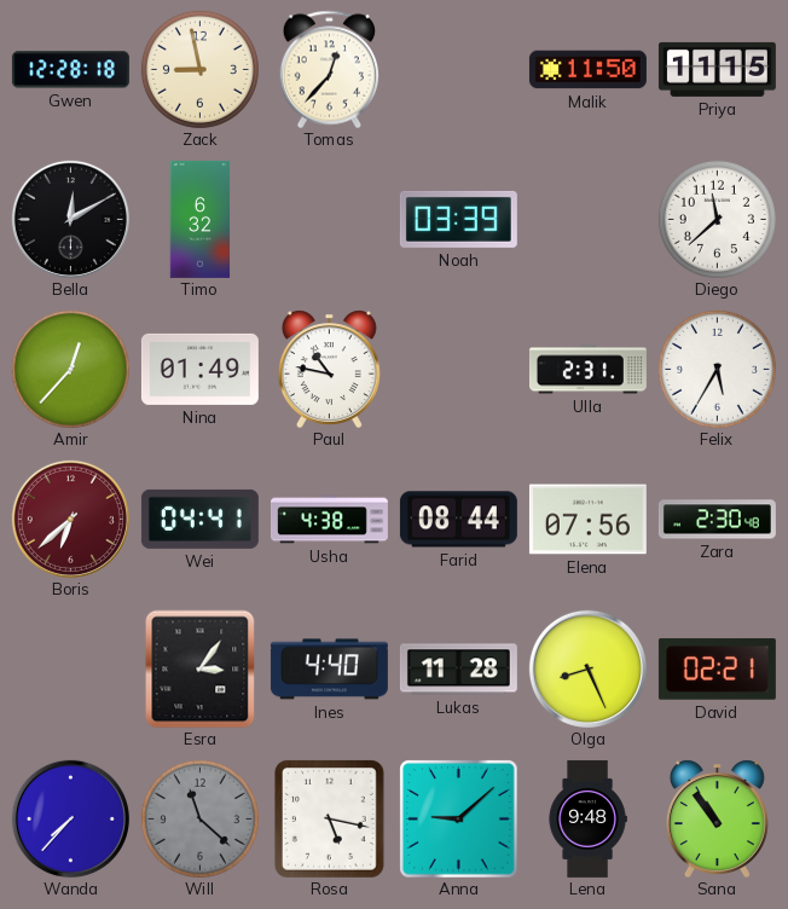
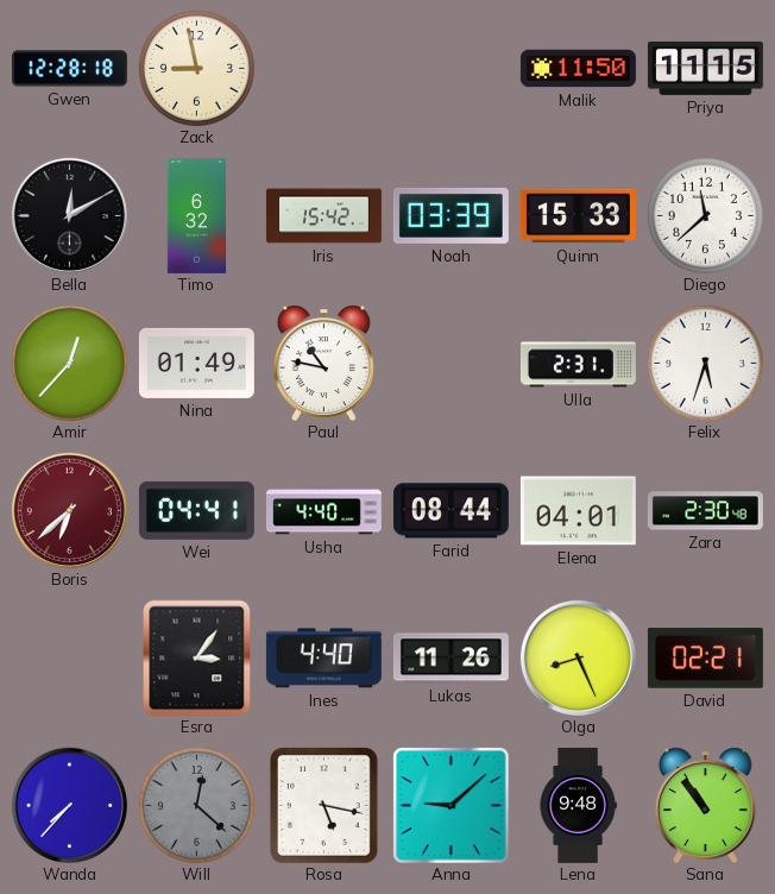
Tomas: 12:37 -> none (330, 69)
Iris: none -> 15:42 (323, 216)
Quinn: none -> 15:33 (578, 216)
Felix: 5:35 -> 5:33 (705, 363)
Usha: 4:38 -> 4:40 (323, 511)
Elena: 07:56 -> 04:01 (578, 511)
Lukas: 11:28 -> 11:26 (450, 659)
Will: 11:22 -> 12:22 (196, 805)
